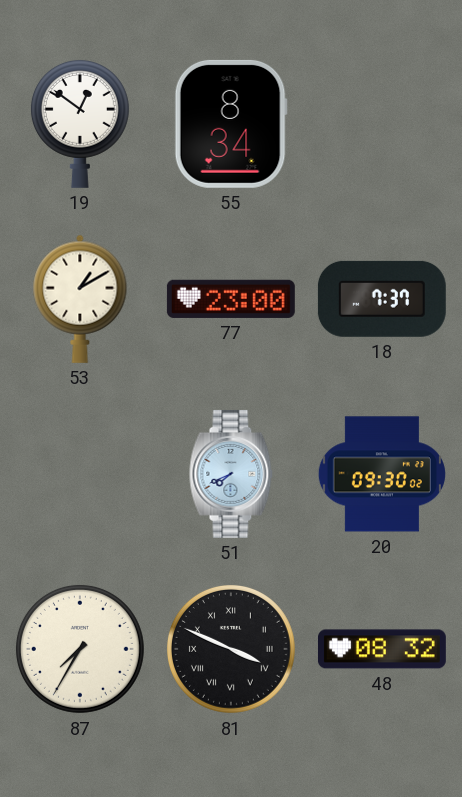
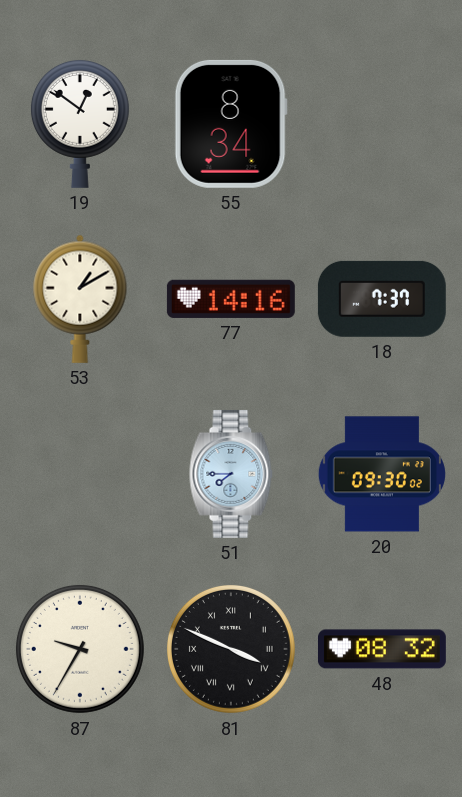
77: 23:00 -> 14:16 (231, 299)
51: 7:41 -> 7:45 (231, 474)
87: 7:35 -> 9:35 (80, 649)
